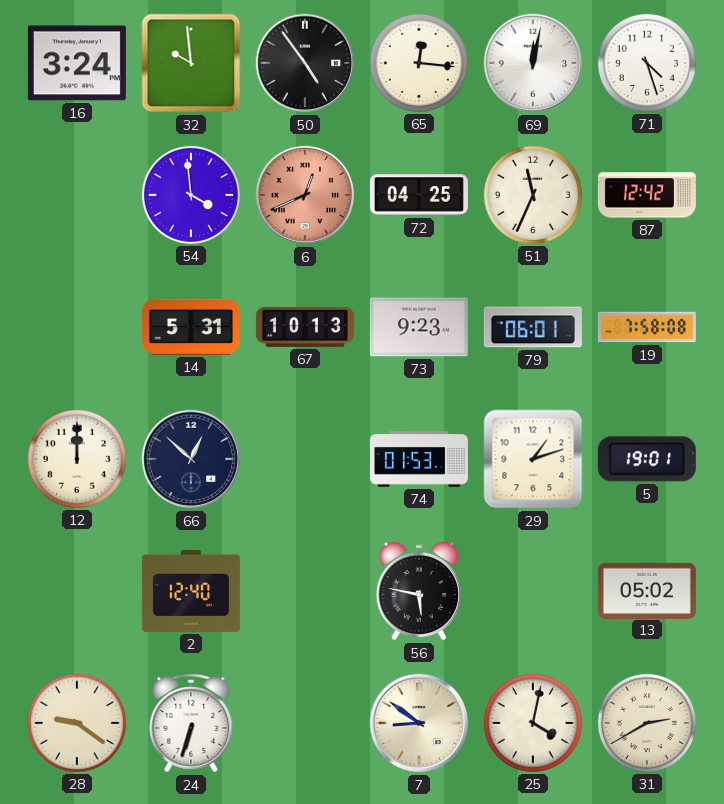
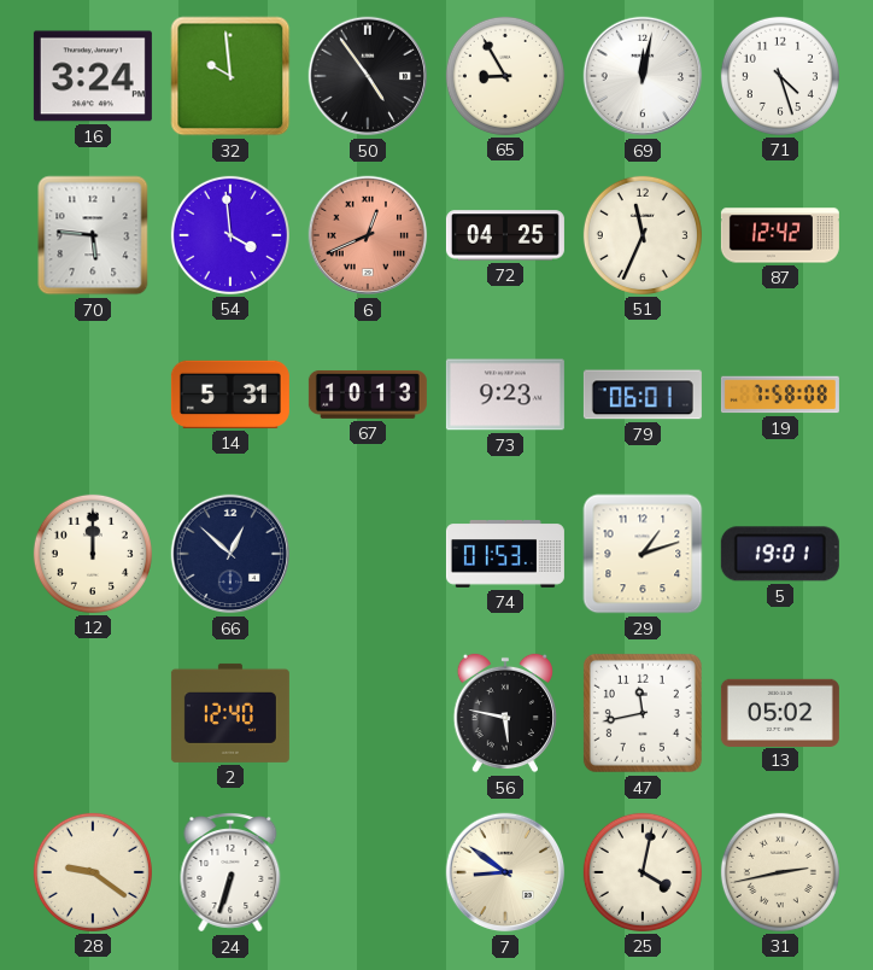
65: 12:16 -> 8:55 (505, 76)
70: none -> 5:46 (93, 235)
47: none -> 11:43 (643, 713)
31: 2:40 -> 2:43 (780, 872)
